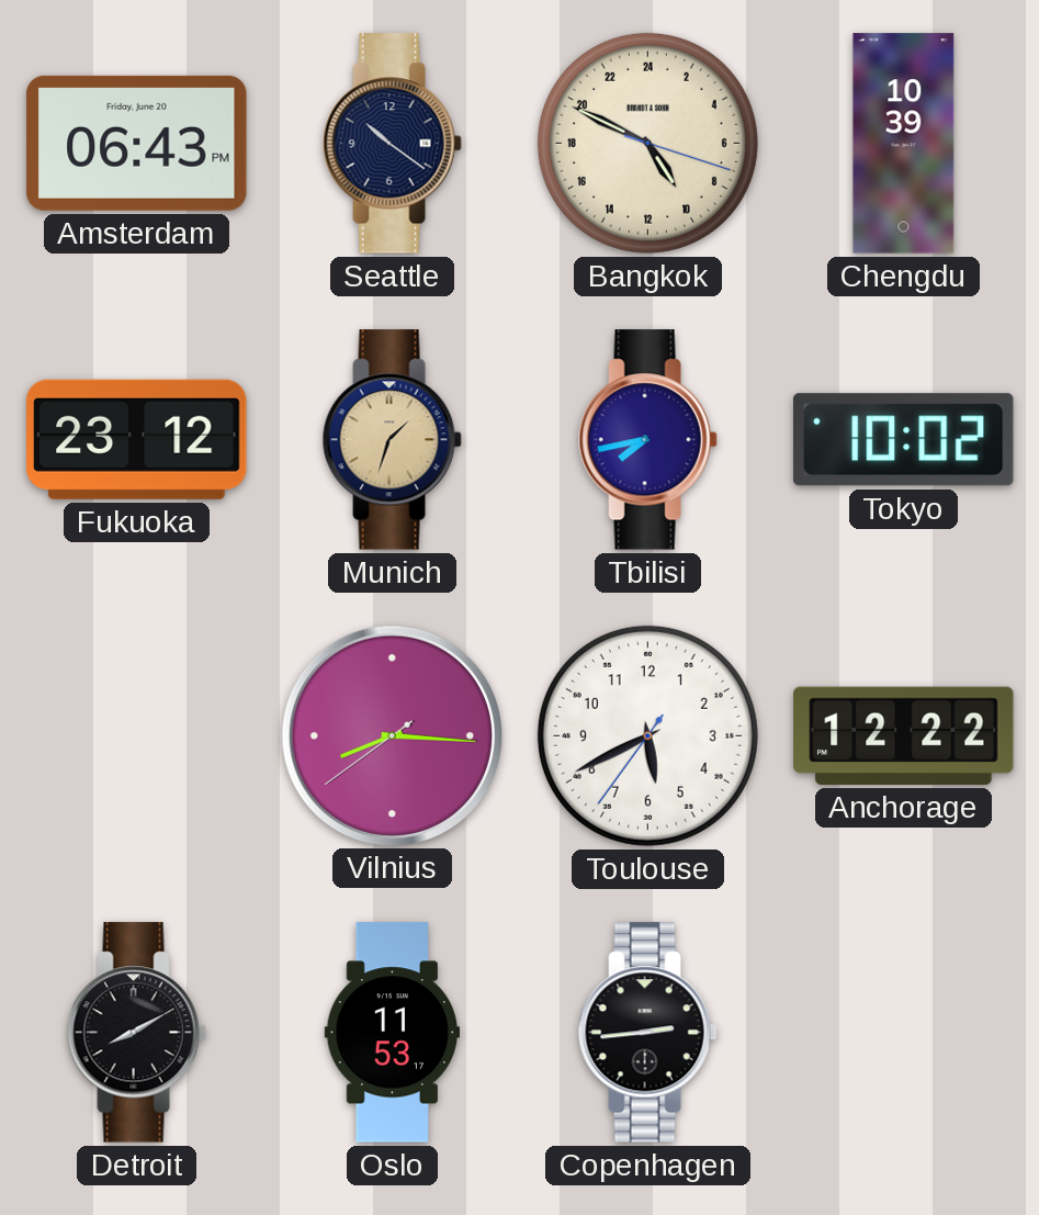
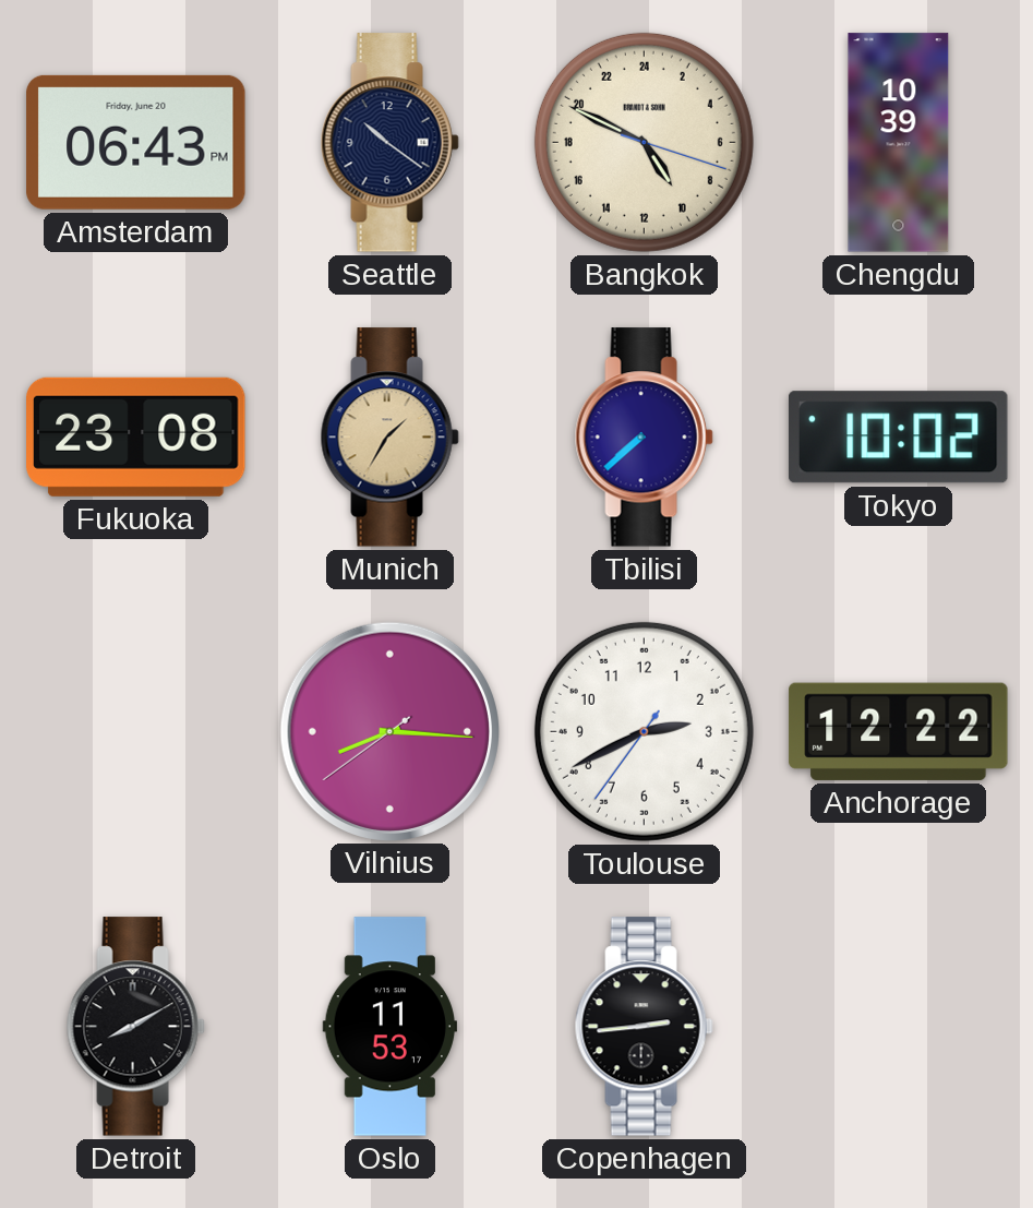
Fukuoka: 23:12 -> 23:08 (136, 436)
Munich: 1:33 -> 1:35 (389, 438)
Tbilisi: 7:43 -> 7:38 (644, 438)
Toulouse: 5:40 -> 2:40 (644, 731)
